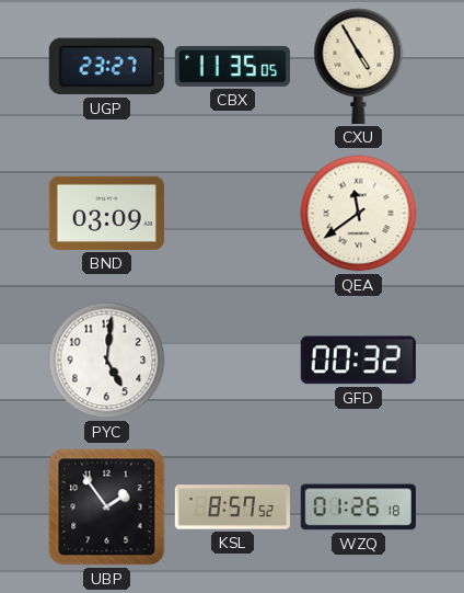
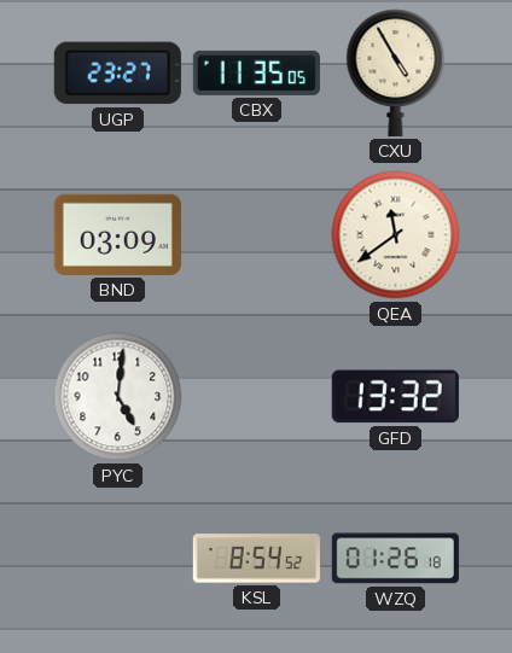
GFD: 00:32 -> 13:32 (395, 397)
UBP: 1:54 -> none (107, 508)
KSL: 8:57 -> 8:54 (256, 559)
